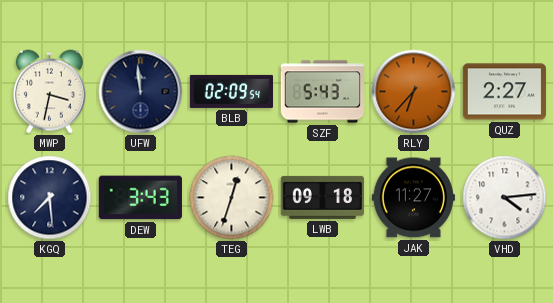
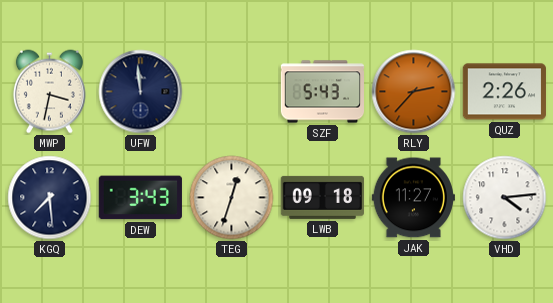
BLB: 02:09 -> none (231, 91)
RLY: 6:37 -> 2:37 (414, 92)
QUZ: 2:27 -> 2:26 (504, 92)
